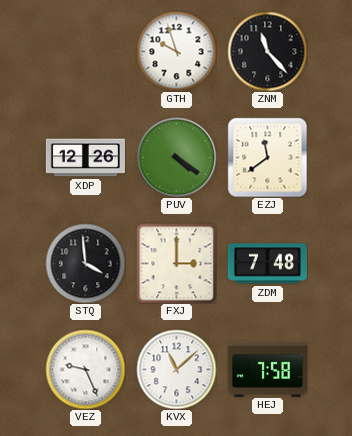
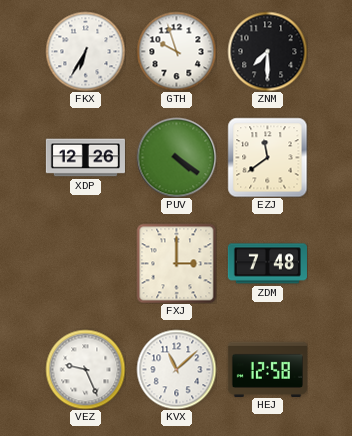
FKX: none -> 6:35 (85, 51)
ZNM: 11:23 -> 7:30 (267, 51)
STQ: 3:59 -> none (85, 263)
HEJ: 7:58 -> 12:58 (267, 369)
